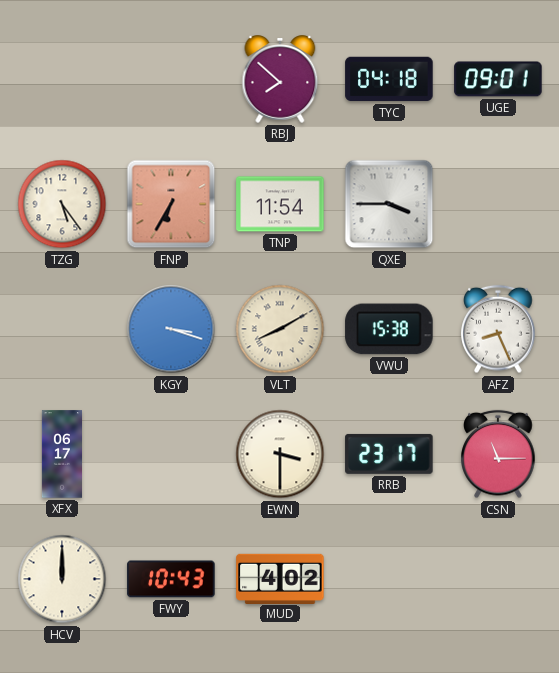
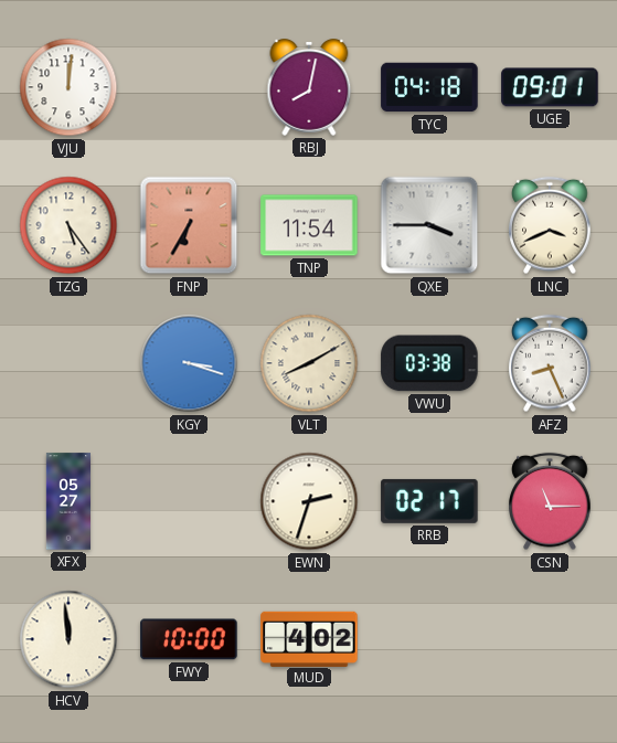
VJU: none -> 12:01 (68, 87)
RBJ: 7:52 -> 8:02 (309, 87)
LNC: none -> 3:41 (550, 225)
VWU: 15:38 -> 03:38 (429, 363)
XFX: 06:17 -> 05:27 (67, 501)
EWN: 3:30 -> 2:33 (309, 501)
RRB: 23:17 -> 02:17 (429, 501)
HCV: 12:00 -> 11:59 (68, 639)
FWY: 10:43 -> 10:00 (189, 639)
